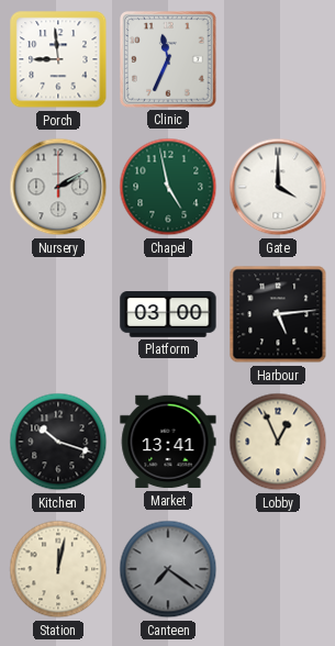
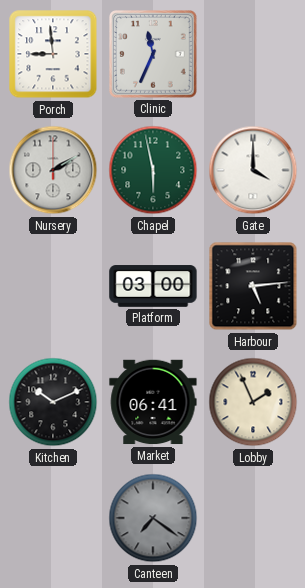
Chapel: 4:58 -> 5:58 (153, 170)
Kitchen: 10:18 -> 10:11 (53, 402)
Market: 13:41 -> 06:41 (153, 402)
Lobby: 12:56 -> 1:56 (253, 402)
Station: 12:02 -> none (58, 569)
